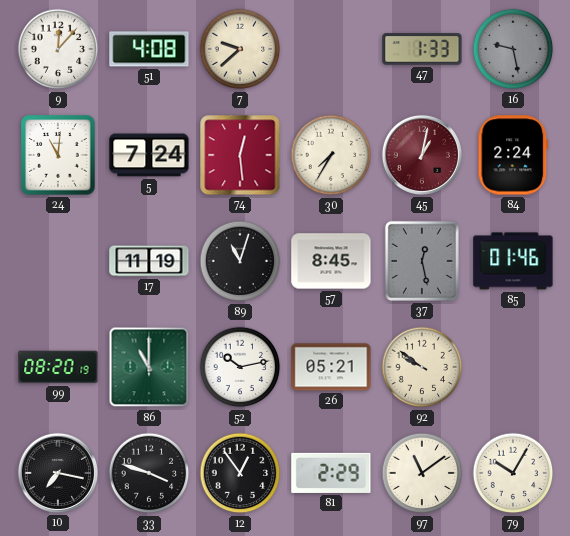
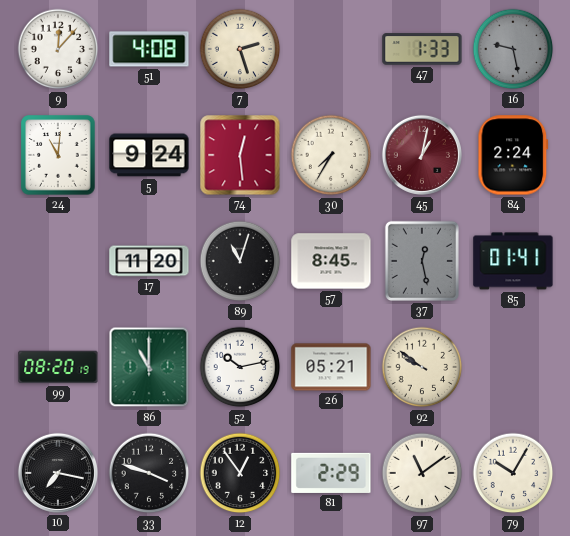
7: 9:38 -> 2:27 (240, 49)
5: 7:24 -> 9:24 (149, 155)
17: 11:19 -> 11:20 (149, 261)
85: 01:46 -> 01:41 (513, 261)
